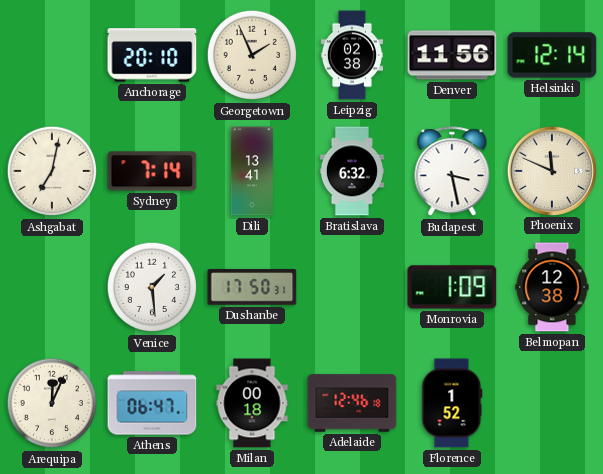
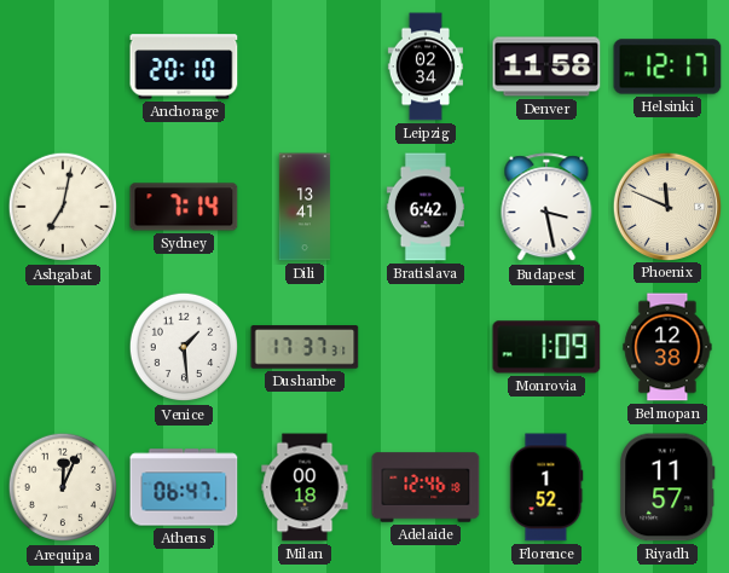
Georgetown: 1:56 -> none (252, 55)
Leipzig: 02:38 -> 02:34 (426, 66)
Denver: 11:56 -> 11:58 (546, 66)
Helsinki: 12:14 -> 12:17 (667, 66)
Bratislava: 6:32 -> 6:42 (426, 207)
Dushanbe: 17:50 -> 17:37 (305, 347)
Riyadh: none -> 11:57 (667, 487)
